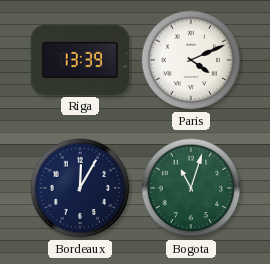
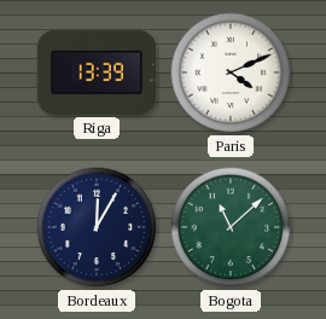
Bogota: 11:03 -> 11:08 (231, 227)
